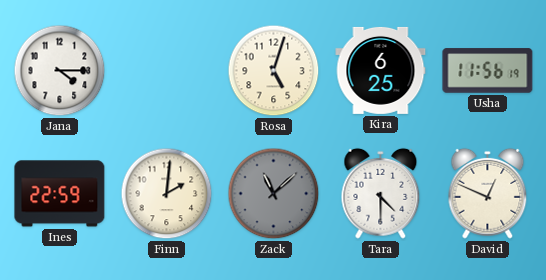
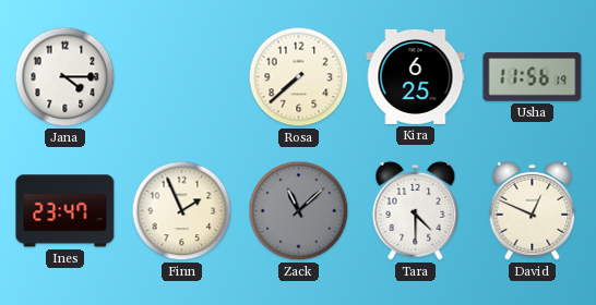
Rosa: 5:03 -> 7:38 (299, 77)
Ines: 22:59 -> 23:47 (65, 211)
Finn: 2:01 -> 1:56 (182, 211)
